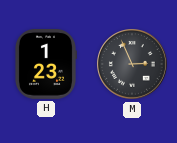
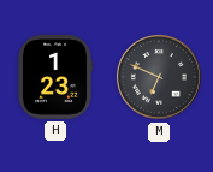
M: 2:56 -> 6:49 (159, 77)
